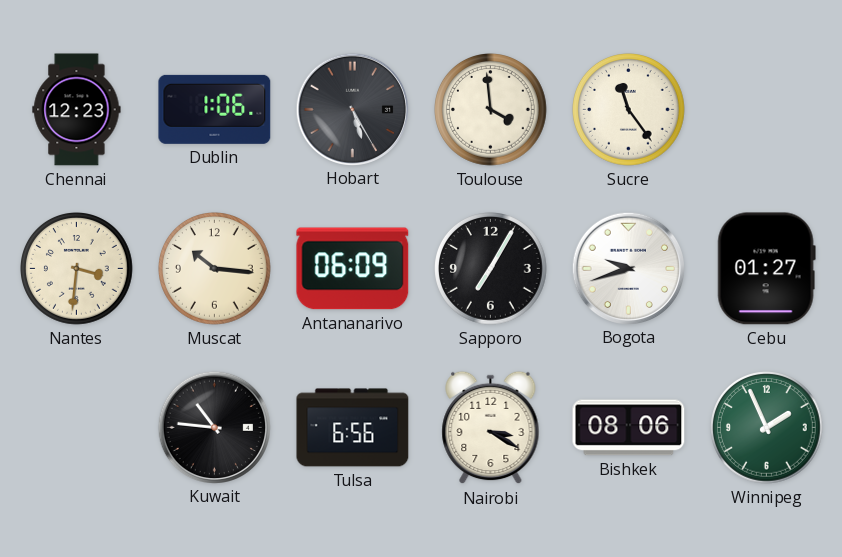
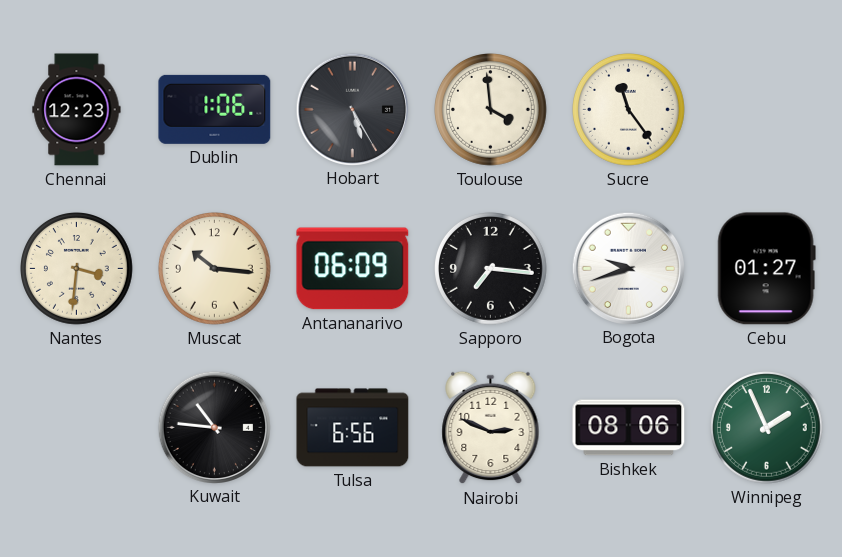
Sapporo: 7:05 -> 7:16 (491, 269)
Nairobi: 3:20 -> 2:49 (491, 428)
